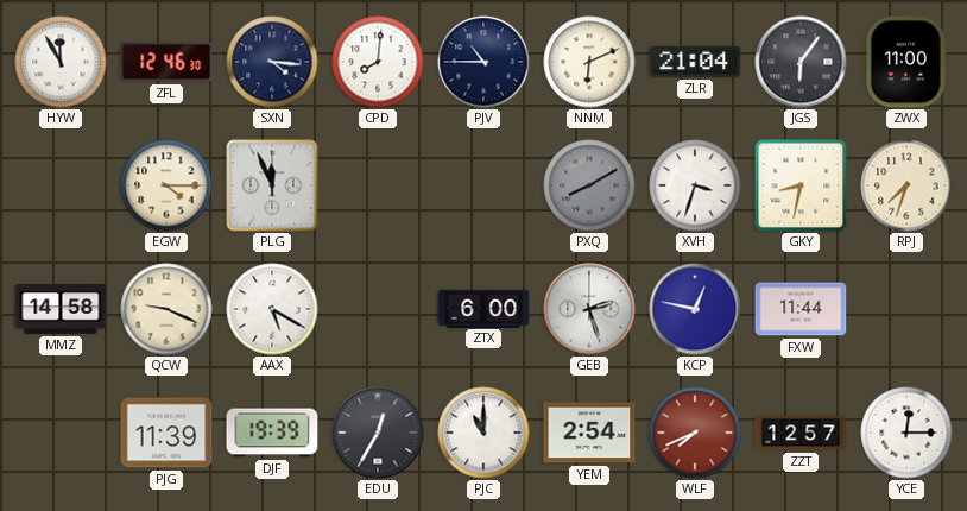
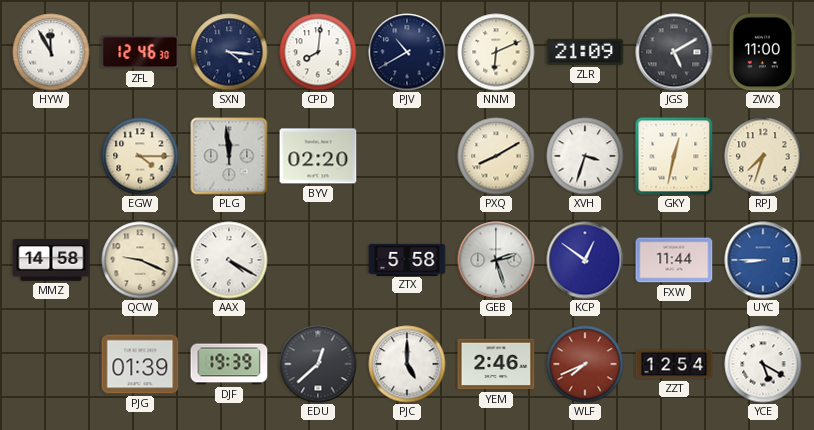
PJV: 10:45 -> 10:40 (407, 52)
ZLR: 21:04 -> 21:09 (585, 52)
JGS: 6:06 -> 5:10 (674, 52)
PLG: 11:56 -> 11:59 (229, 156)
BYV: none -> 02:20 (318, 156)
PXQ dial: grey -> cream (496, 156)
GKY: 8:32 -> 12:32 (674, 156)
AAX: 5:20 -> 4:20 (229, 260)
ZTX: 6:00 -> 5:58 (407, 259)
KCP: 12:47 -> 12:51 (585, 260)
UYC: none -> 8:45 (763, 260)
PJG: 11:39 -> 01:39 (140, 364)
EDU: 12:35 -> 12:38 (318, 364)
PJC: 11:00 -> 5:00 (407, 364)
YEM: 2:54 -> 2:46 (496, 364)
ZZT: 12:57 -> 12:54 (674, 364)
YCE: 12:15 -> 5:20 (763, 364)
